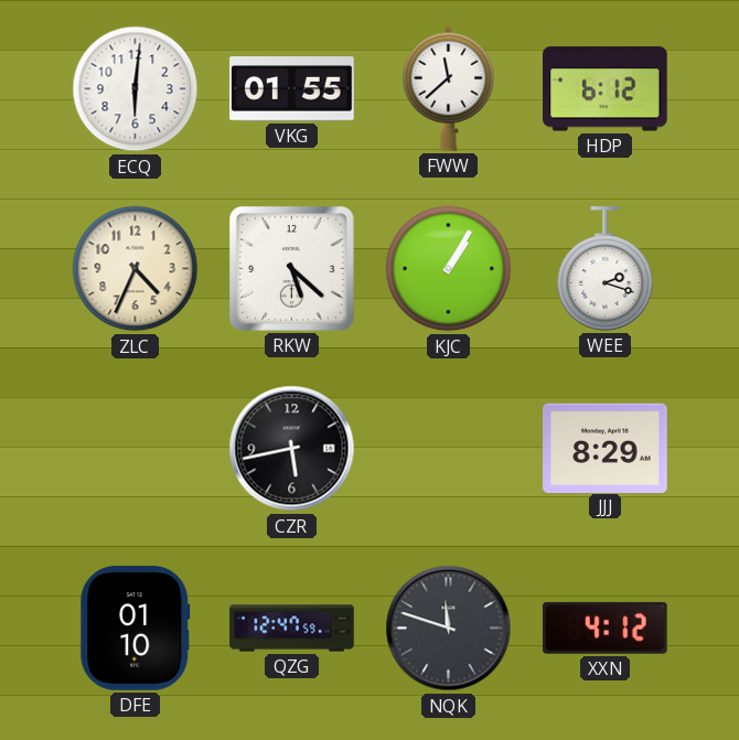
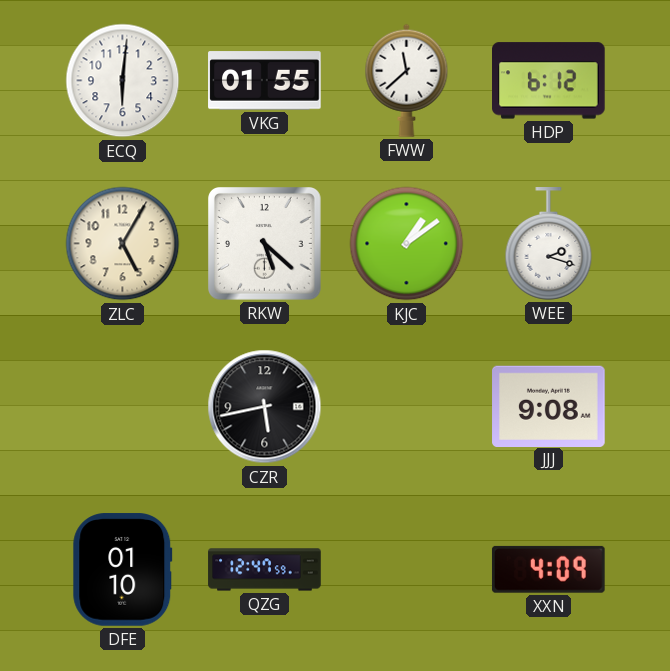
ZLC: 4:34 -> 5:05 (123, 244)
KJC: 1:05 -> 1:09 (407, 244)
JJJ: 8:29 -> 9:08 (549, 406)
NQK: 11:48 -> none (449, 629)
XXN: 4:12 -> 4:09 (548, 569)
